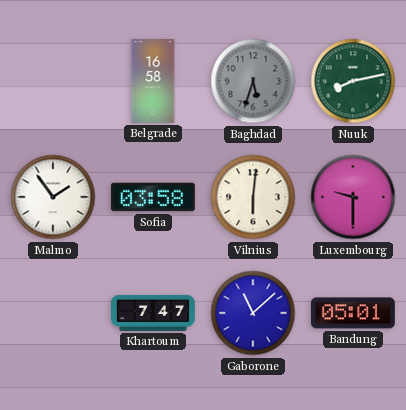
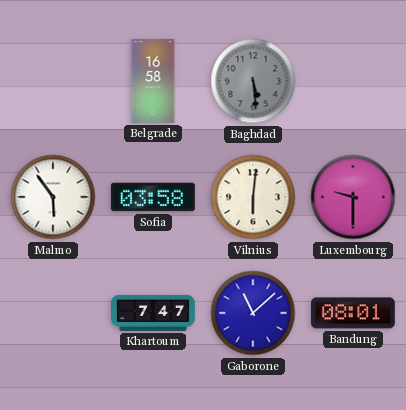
Baghdad: 5:33 -> 5:29 (253, 81)
Nuuk: 8:13 -> none (353, 81)
Malmo: 1:54 -> 5:54 (53, 197)
Bandung: 05:01 -> 08:01 (353, 313)
